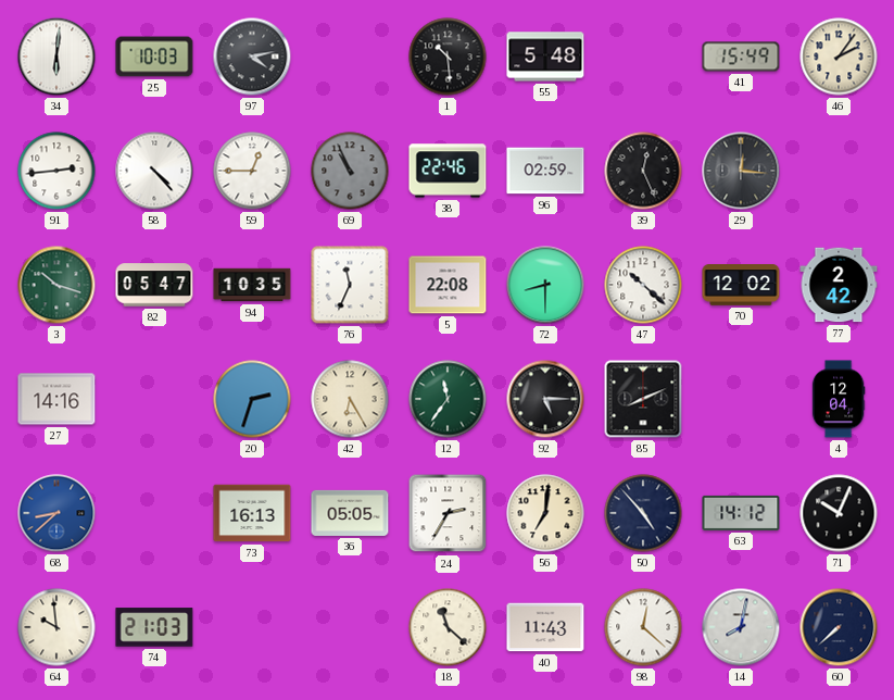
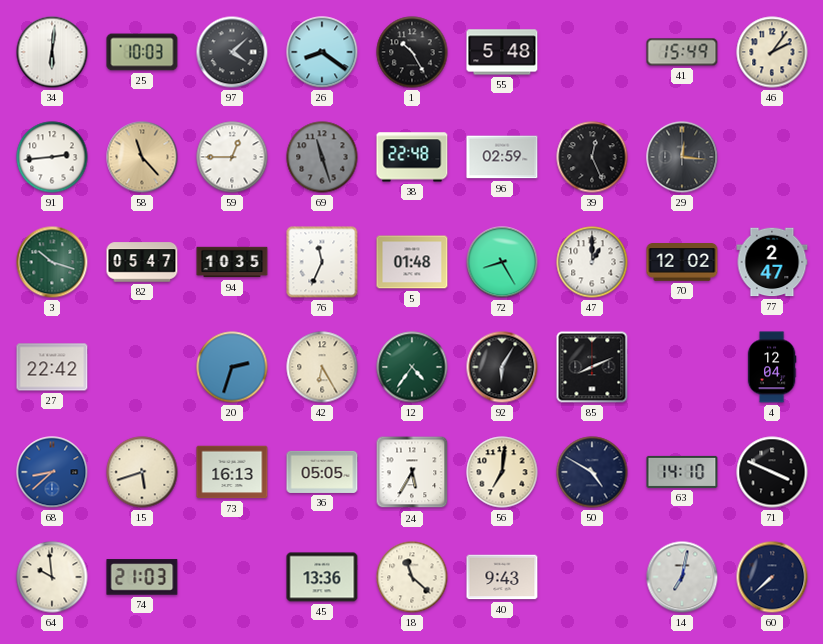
97: 4:13 -> 4:08 (232, 52)
26: none -> 8:21 (322, 52)
1: 10:29 -> 10:25 (412, 52)
58: 4:23 -> 11:23 (142, 157)
58 dial: white -> champagne (142, 157)
69: 10:56 -> 11:27 (322, 157)
38: 22:46 -> 22:48 (412, 157)
5: 22:08 -> 01:48 (412, 262)
72: 8:30 -> 8:25 (502, 262)
47: 10:22 -> 1:00 (592, 262)
77: 2:42 -> 2:47 (772, 262)
27: 14:16 -> 22:42 (52, 367)
12: 11:36 -> 4:36 (412, 367)
92: 5:15 -> 6:05 (502, 367)
15: none -> 5:42 (142, 472)
24: 2:35 -> 5:35 (412, 472)
50: 4:53 -> 4:50 (592, 472)
63: 14:12 -> 14:10 (682, 472)
71: 10:04 -> 3:49 (772, 472)
45: none -> 13:36 (322, 577)
40: 11:43 -> 9:43 (502, 577)
98: 12:22 -> none (643, 627)
14: 8:02 -> 7:02 (682, 577)
